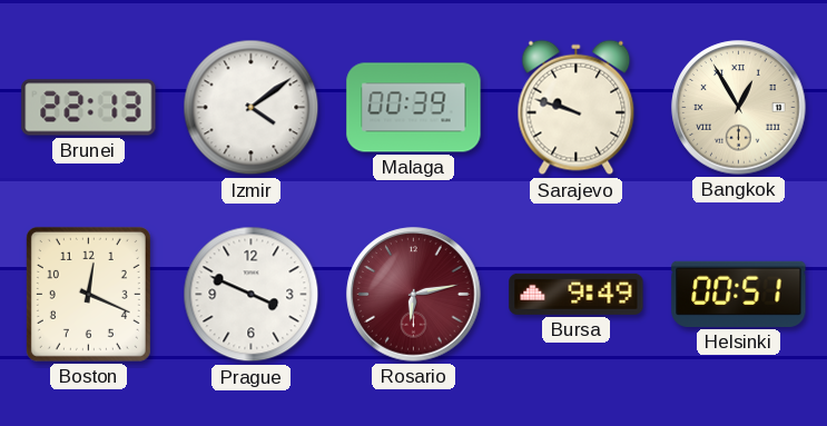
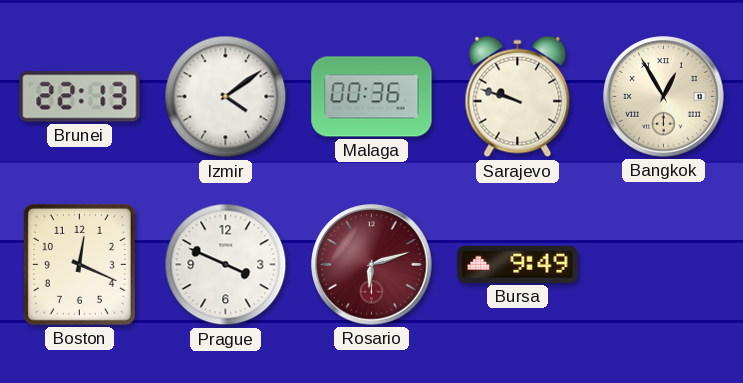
Malaga: 00:39 -> 00:36 (372, 97)
Rosario: 6:13 -> 6:12 (372, 265)
Helsinki: 00:51 -> none (739, 294)
